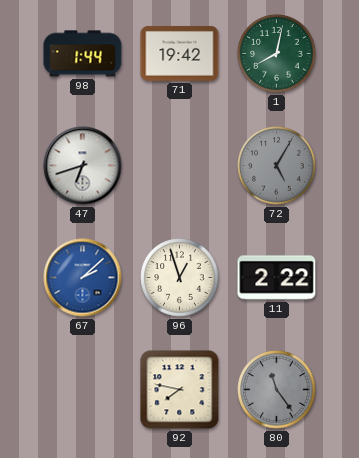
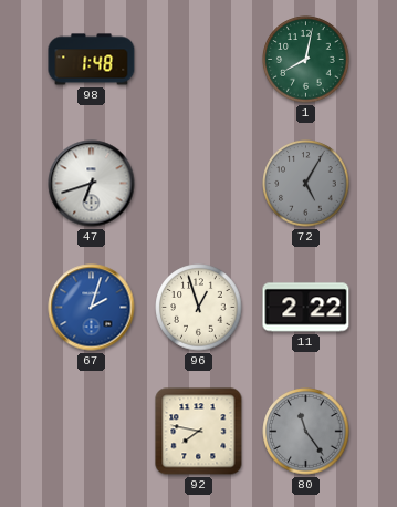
98: 1:44 -> 1:48 (92, 60)
71: 19:42 -> none (180, 53)
67: 2:08 -> 2:03 (92, 308)
